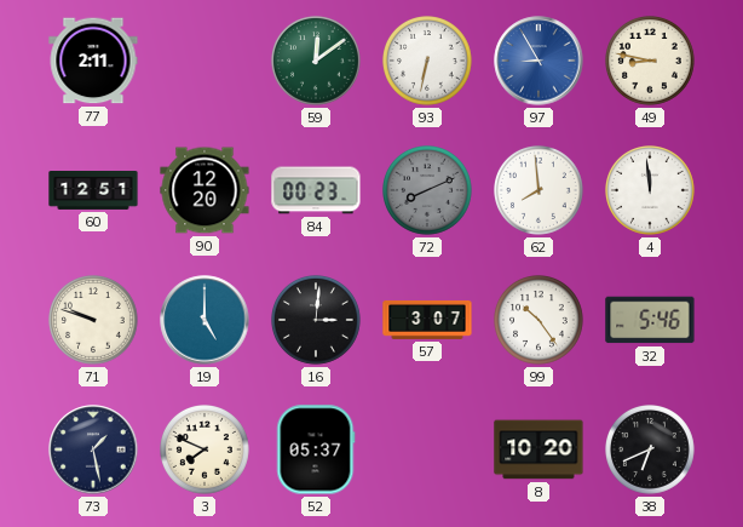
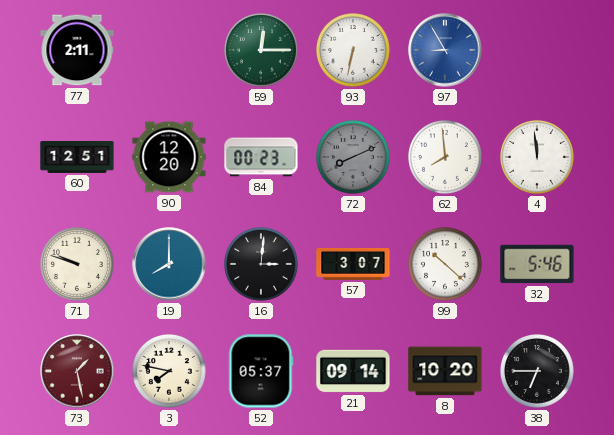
59: 12:09 -> 12:15 (262, 51)
49: 8:47 -> none (651, 62)
19: 5:00 -> 8:00 (169, 264)
99: 10:24 -> 10:22 (446, 265)
73 dial: navy -> burgundy (77, 371)
3: 7:49 -> 7:47 (170, 372)
21: none -> 09:14 (353, 371)
38: 6:41 -> 6:45 (538, 372)
